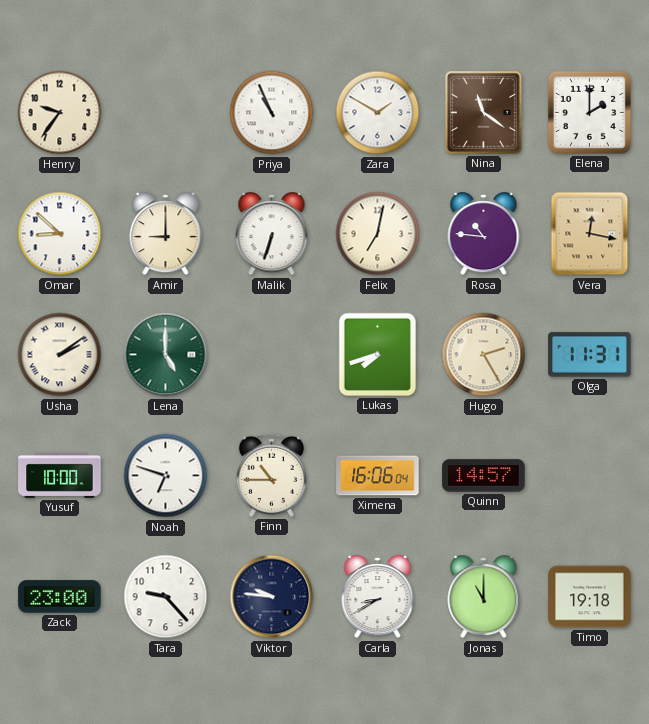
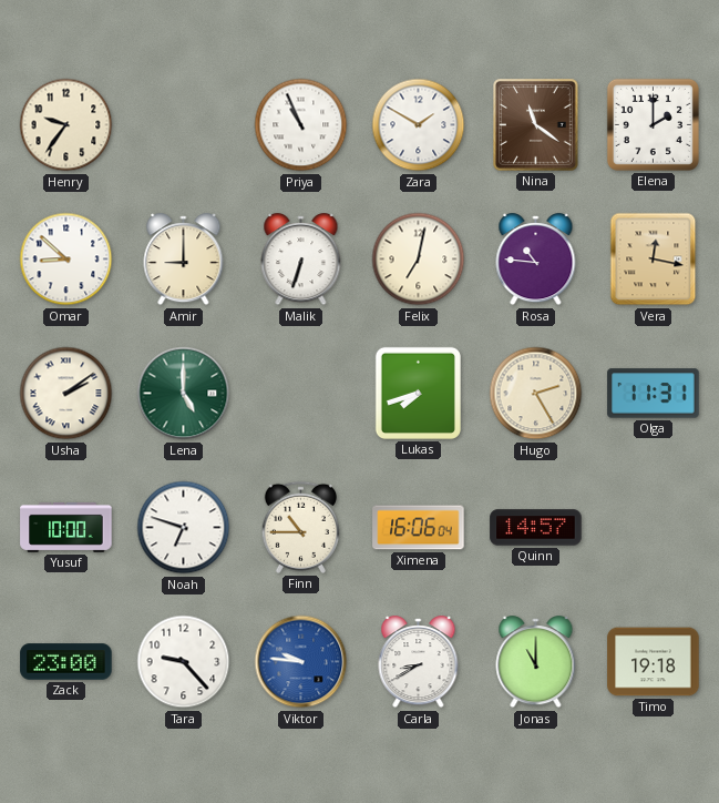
Viktor dial: navy -> blue (301, 662)
